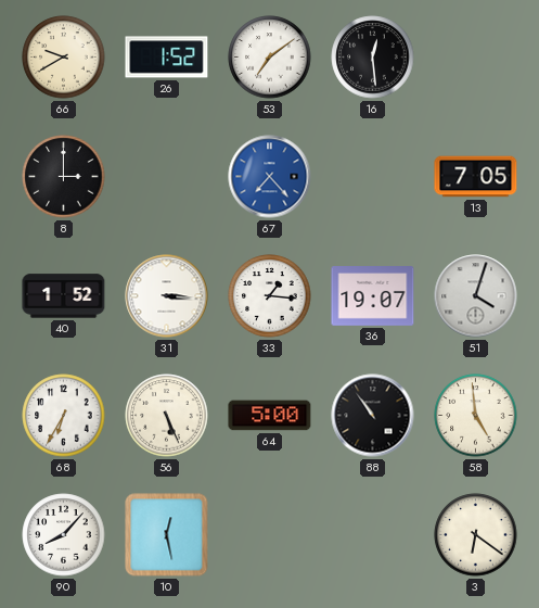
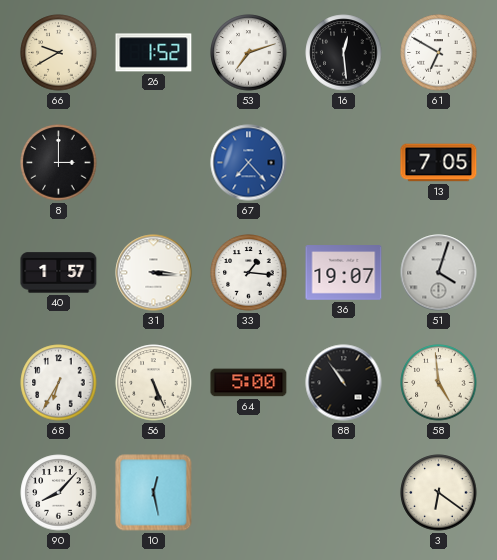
53: 7:09 -> 7:12 (249, 53)
61: none -> 6:50 (439, 53)
40: 1:52 -> 1:57 (59, 273)
